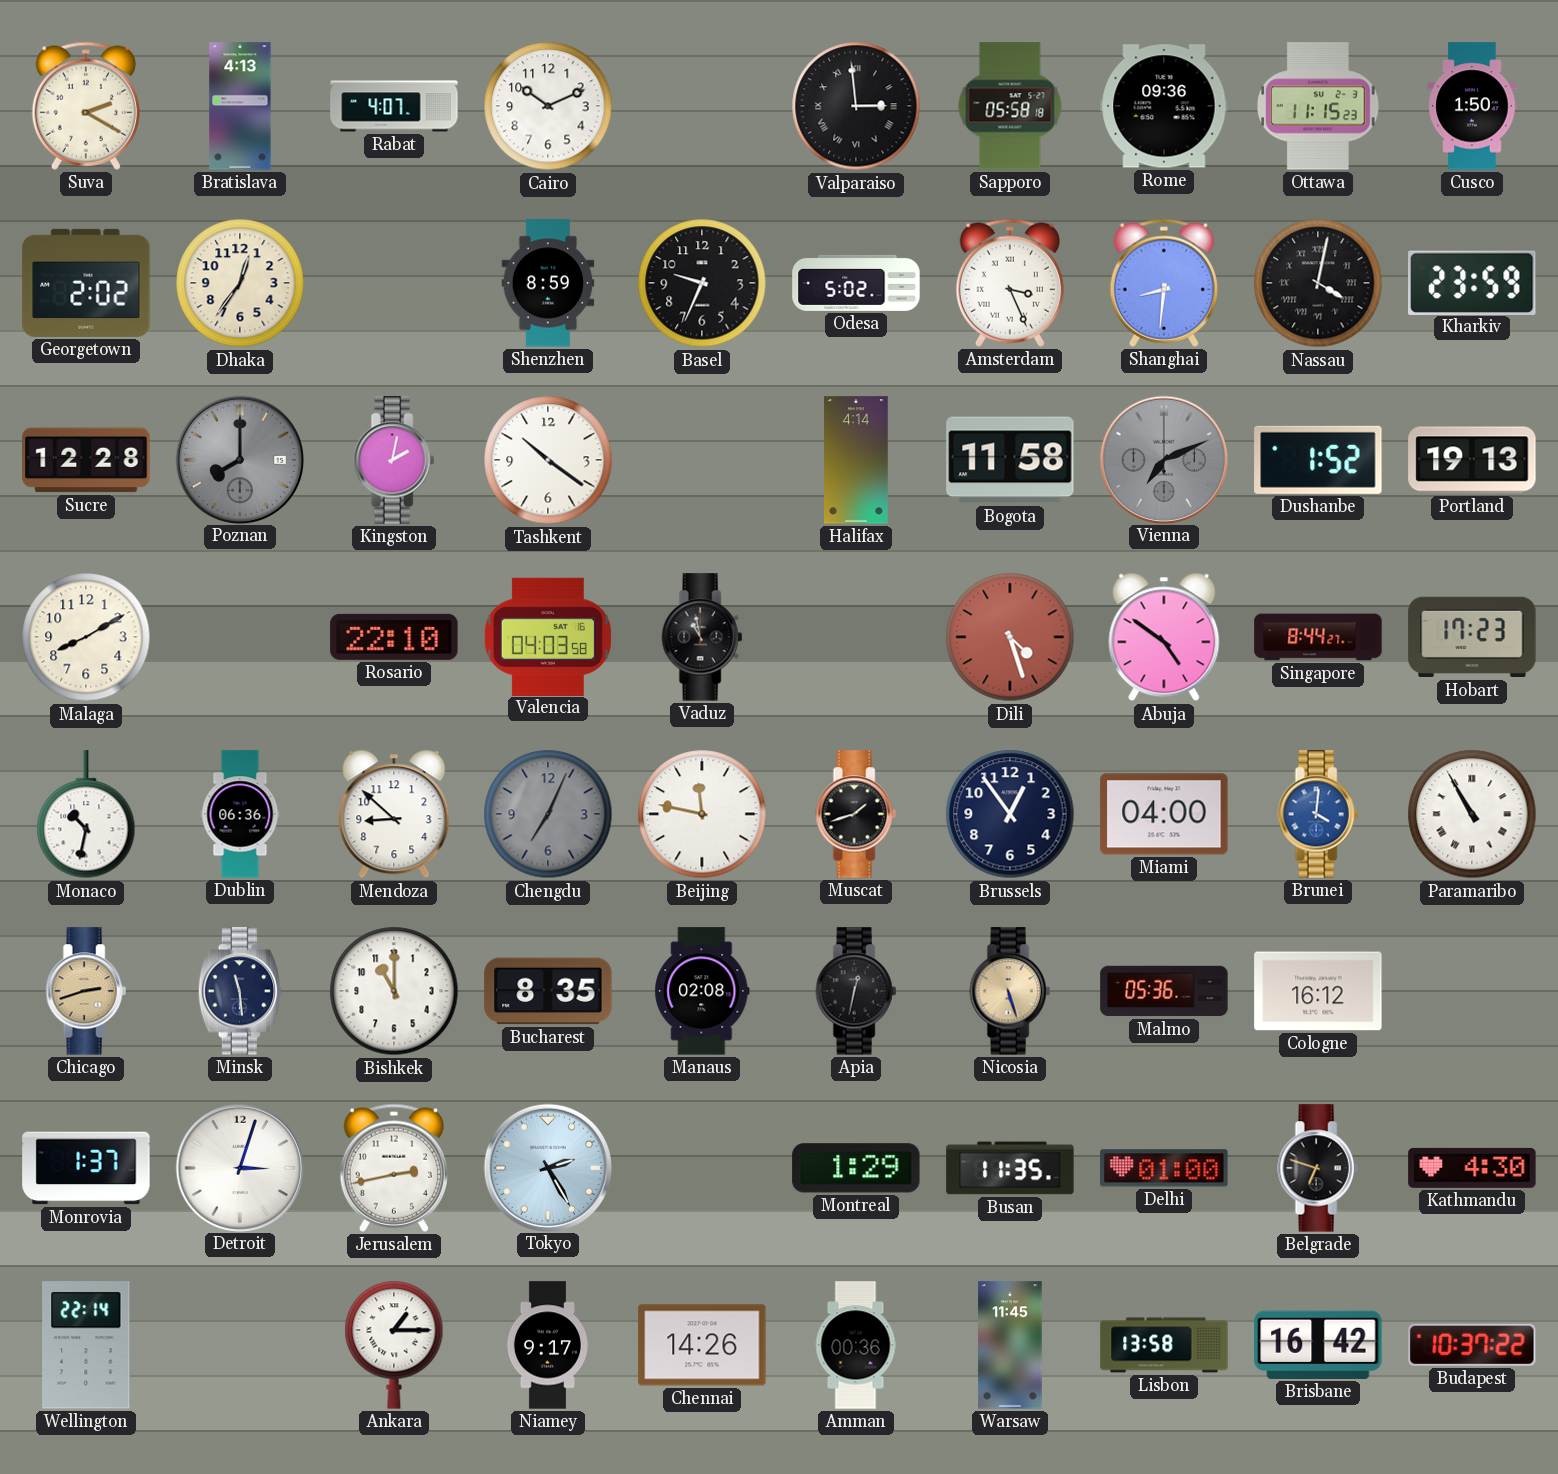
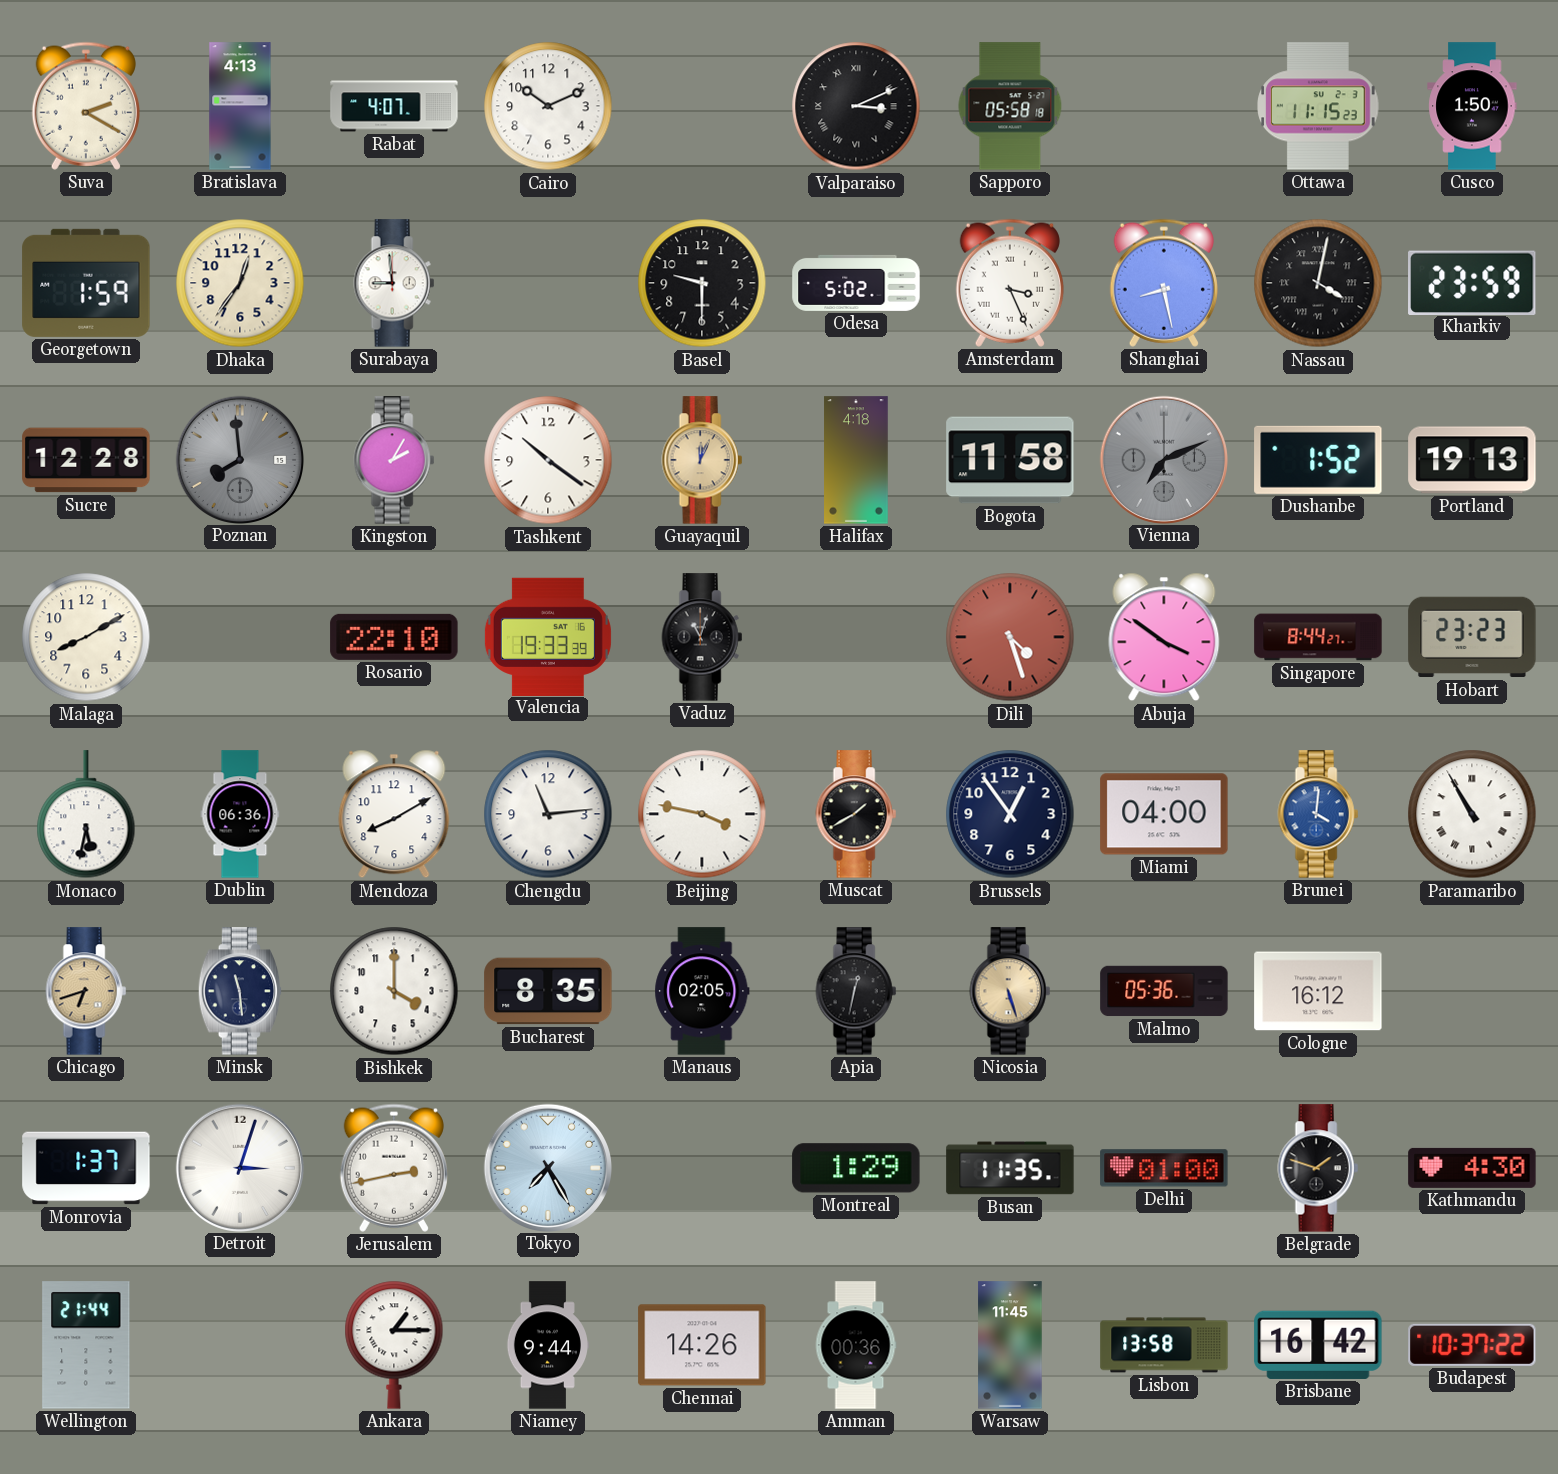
Valparaiso: 2:59 -> 3:11 (856, 106)
Rome: 09:36 -> none (1164, 106)
Georgetown: 2:02 -> 1:59 (86, 283)
Surabaya: none -> 8:59 (394, 283)
Shenzhen: 8:59 -> none (548, 283)
Basel: 9:34 -> 9:30 (702, 283)
Shanghai: 8:31 -> 8:28 (1164, 283)
Poznan: 8:00 -> 7:59 (239, 459)
Kingston: 2:02 -> 2:05 (394, 460)
Guayaquil: none -> 12:04 (702, 460)
Halifax: 4:14 -> 4:18 (856, 460)
Valencia: 04:03 -> 19:33 (548, 636)
Vaduz: 10:58 -> 11:03 (702, 637)
Abuja: 4:51 -> 3:51 (1164, 637)
Hobart: 17:23 -> 23:23 (1472, 637)
Monaco: 10:32 -> 5:32 (86, 815)
Mendoza: 8:52 -> 8:10 (394, 814)
Chengdu: 7:04 -> 11:14 (548, 814)
Chengdu dial: grey -> white (548, 814)
Beijing: 11:47 -> 3:47 (702, 814)
Muscat: 1:42 -> 1:40 (856, 814)
Chicago: 2:42 -> 6:42 (86, 991)
Bishkek: 11:00 -> 4:00 (394, 991)
Manaus: 02:08 -> 02:05 (702, 991)
Tokyo: 2:25 -> 7:25 (547, 1167)
Belgrade: 6:48 -> 1:48 (1318, 1168)
Wellington: 22:14 -> 21:44 (86, 1345)
Niamey: 9:17 -> 9:44 (547, 1345)
